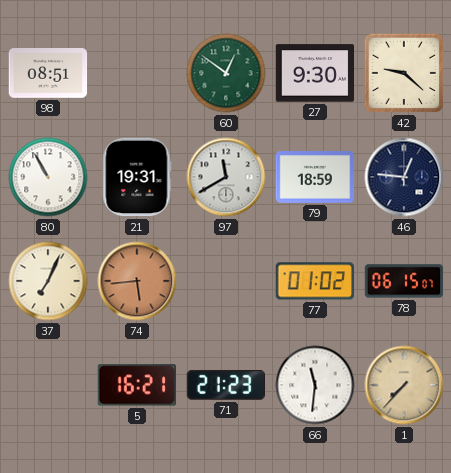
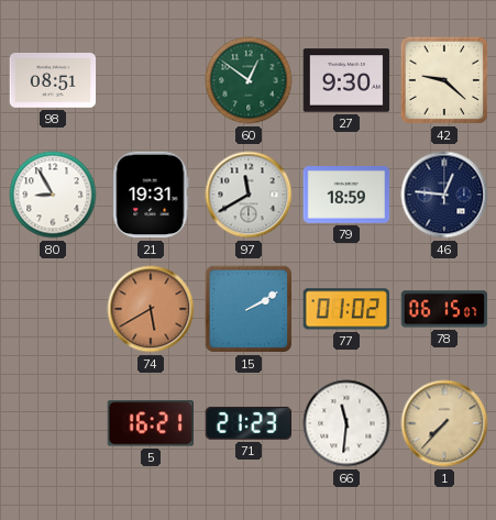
80: 10:55 -> 8:55 (53, 195)
37: 7:04 -> none (48, 281)
74: 5:44 -> 5:40 (151, 309)
15: none -> 2:10 (249, 309)
